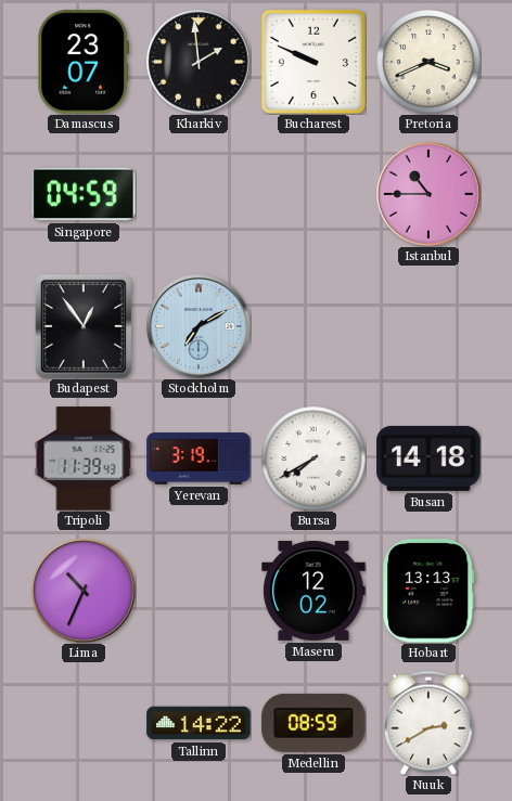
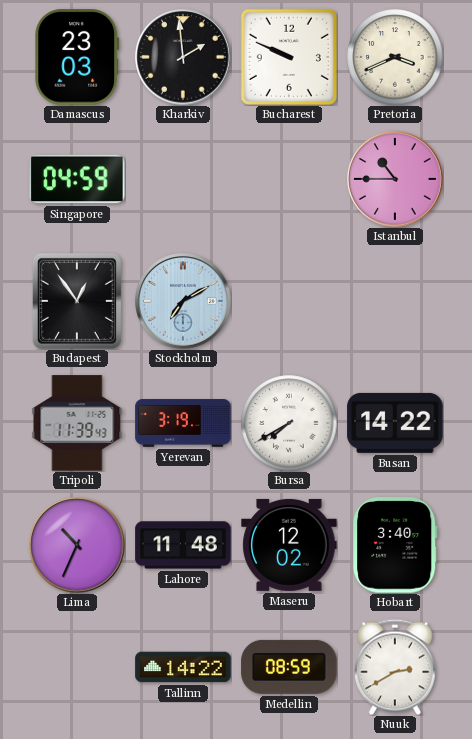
Damascus: 23:07 -> 23:03 (77, 57)
Busan: 14:18 -> 14:22 (395, 423)
Lahore: none -> 11:48 (183, 545)
Hobart: 13:13 -> 3:40 (395, 545)
